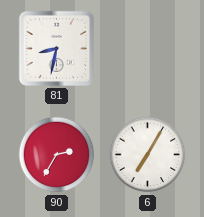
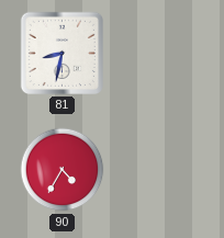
90: 2:35 -> 4:35 (63, 170)
6: 7:05 -> none (148, 155)
